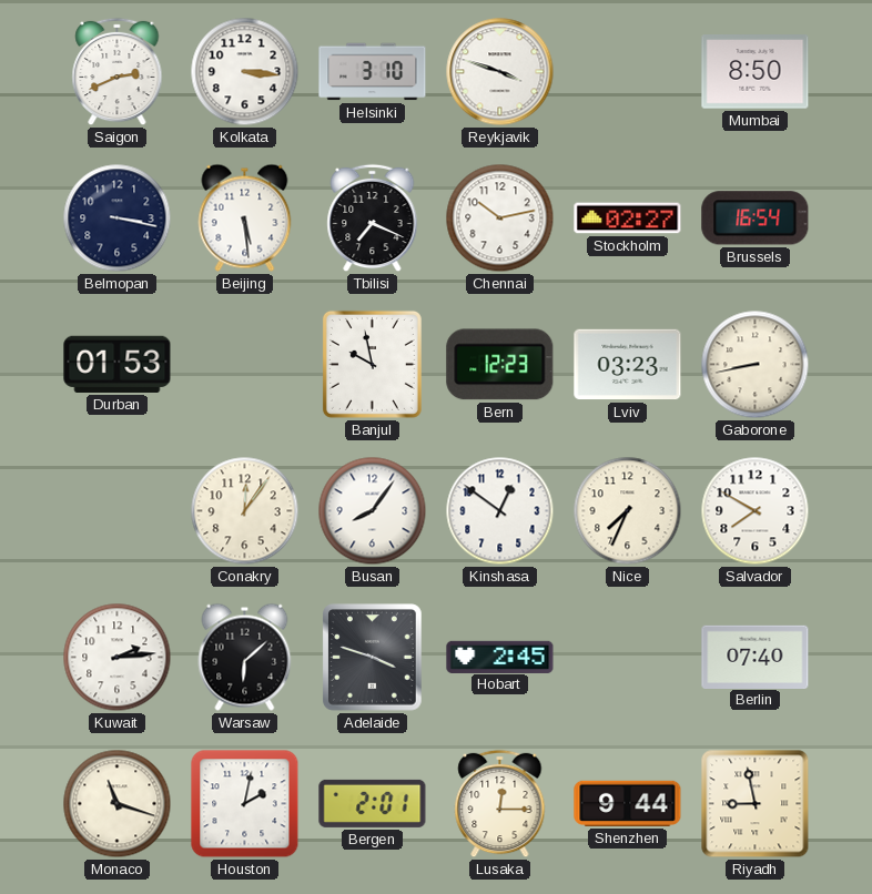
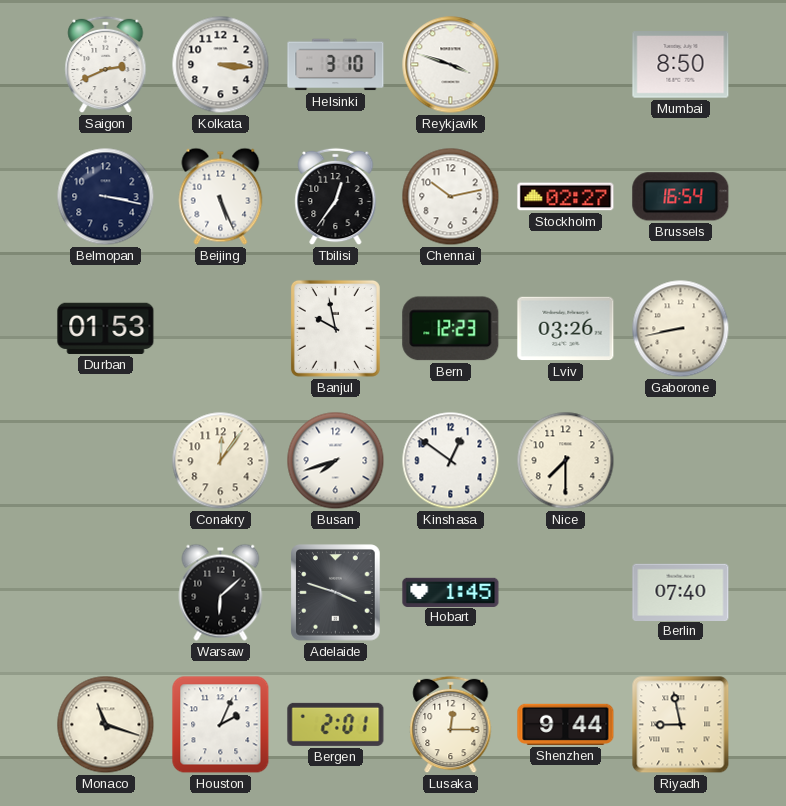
Beijing: 5:29 -> 5:26 (221, 196)
Tbilisi: 7:19 -> 12:36 (336, 197)
Lviv: 03:23 -> 03:26 (566, 329)
Busan: 8:06 -> 7:42 (336, 461)
Nice: 7:34 -> 7:30 (566, 461)
Salvador: 7:50 -> none (756, 511)
Kuwait: 2:14 -> none (118, 658)
Hobart: 2:45 -> 1:45 (451, 592)
Houston: 2:02 -> 2:04 (221, 725)
